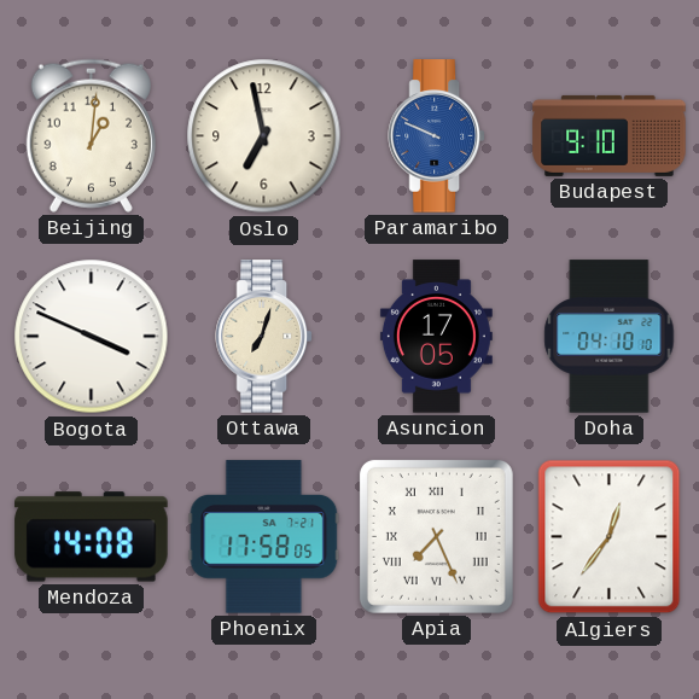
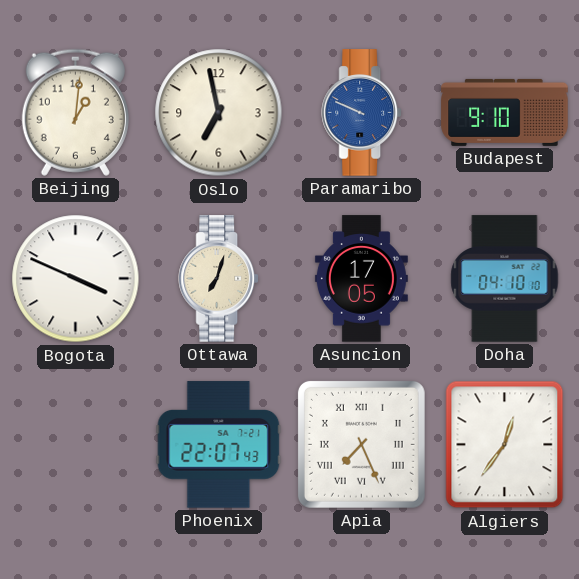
Mendoza: 14:08 -> none (92, 537)
Phoenix: 17:58 -> 22:07 (219, 445)
